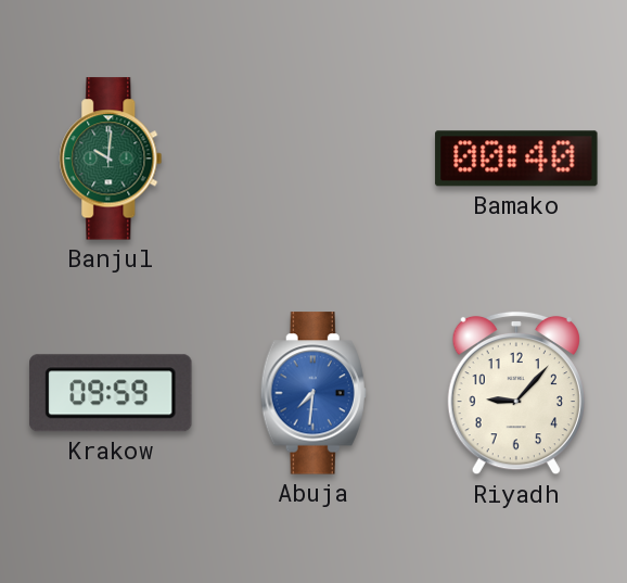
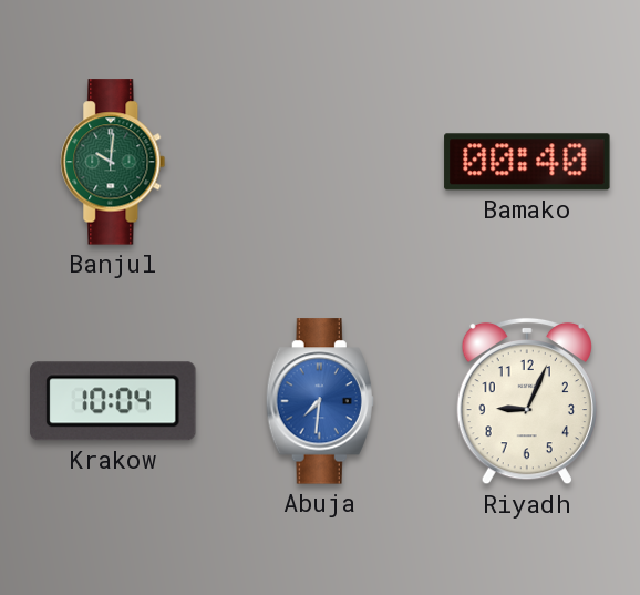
Krakow: 09:59 -> 10:04 (114, 401)
Riyadh: 9:07 -> 9:04 (527, 401)
